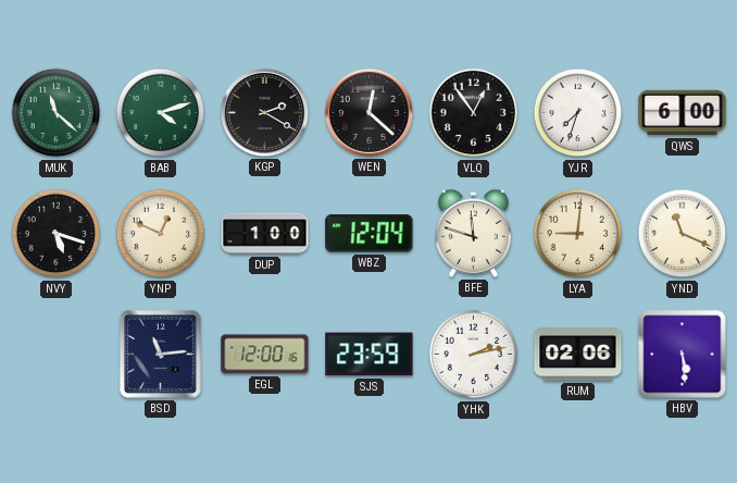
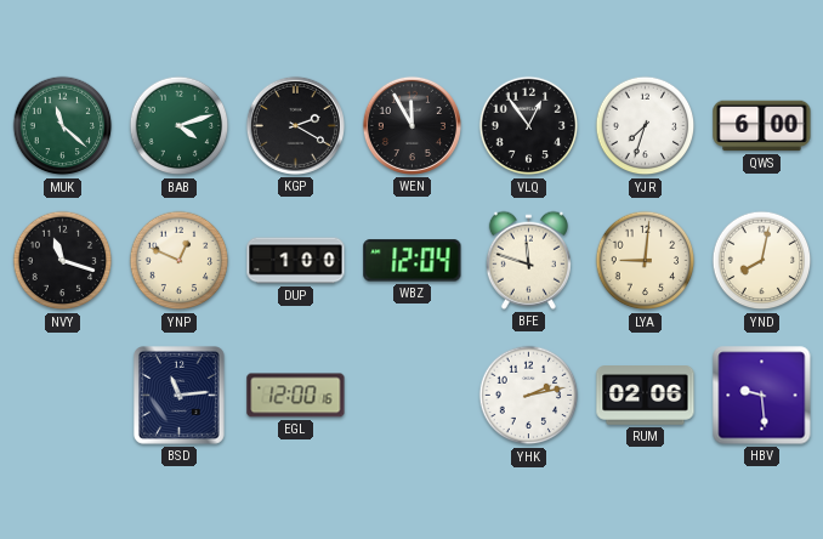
WEN: 12:22 -> 11:55 (411, 125)
NVY: 5:18 -> 11:18 (63, 261)
YND: 11:19 -> 8:02 (762, 261)
SJS: 23:59 -> none (370, 355)
HBV: 5:29 -> 9:29 (762, 396)
